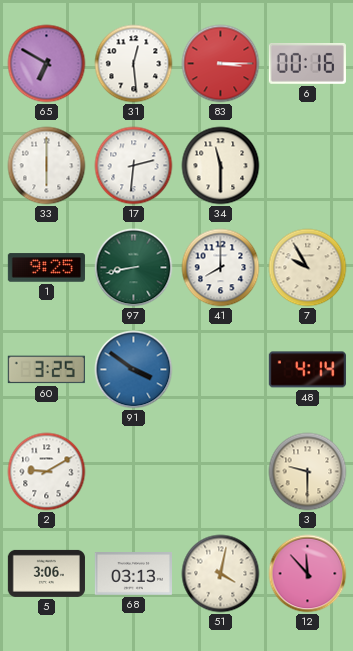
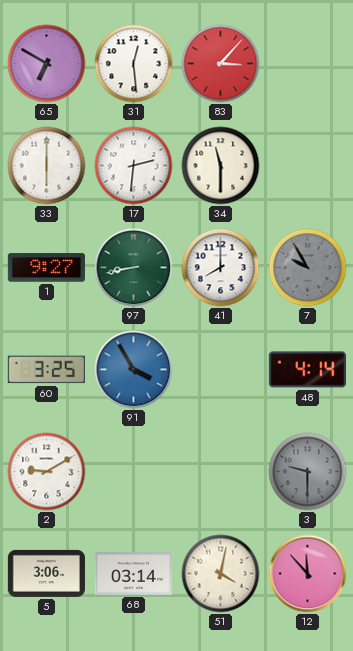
83: 3:15 -> 3:07 (221, 64)
6: 00:16 -> none (307, 64)
1: 9:25 -> 9:27 (46, 268)
7 dial: cream -> grey (308, 268)
91: 3:51 -> 3:55 (134, 370)
3 dial: cream -> grey (308, 472)
68: 03:13 -> 03:14 (133, 574)
